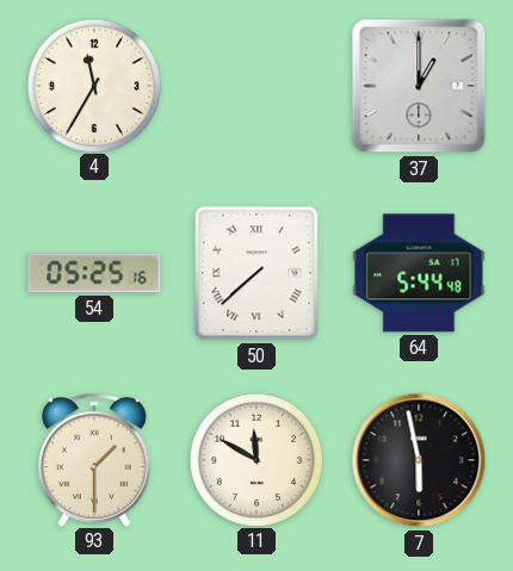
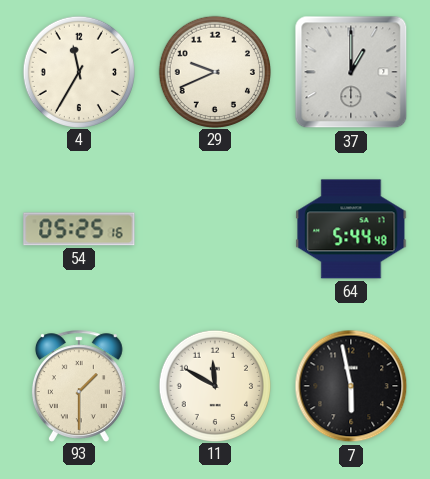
29: none -> 9:41 (214, 71)
50: 7:38 -> none (256, 273)
